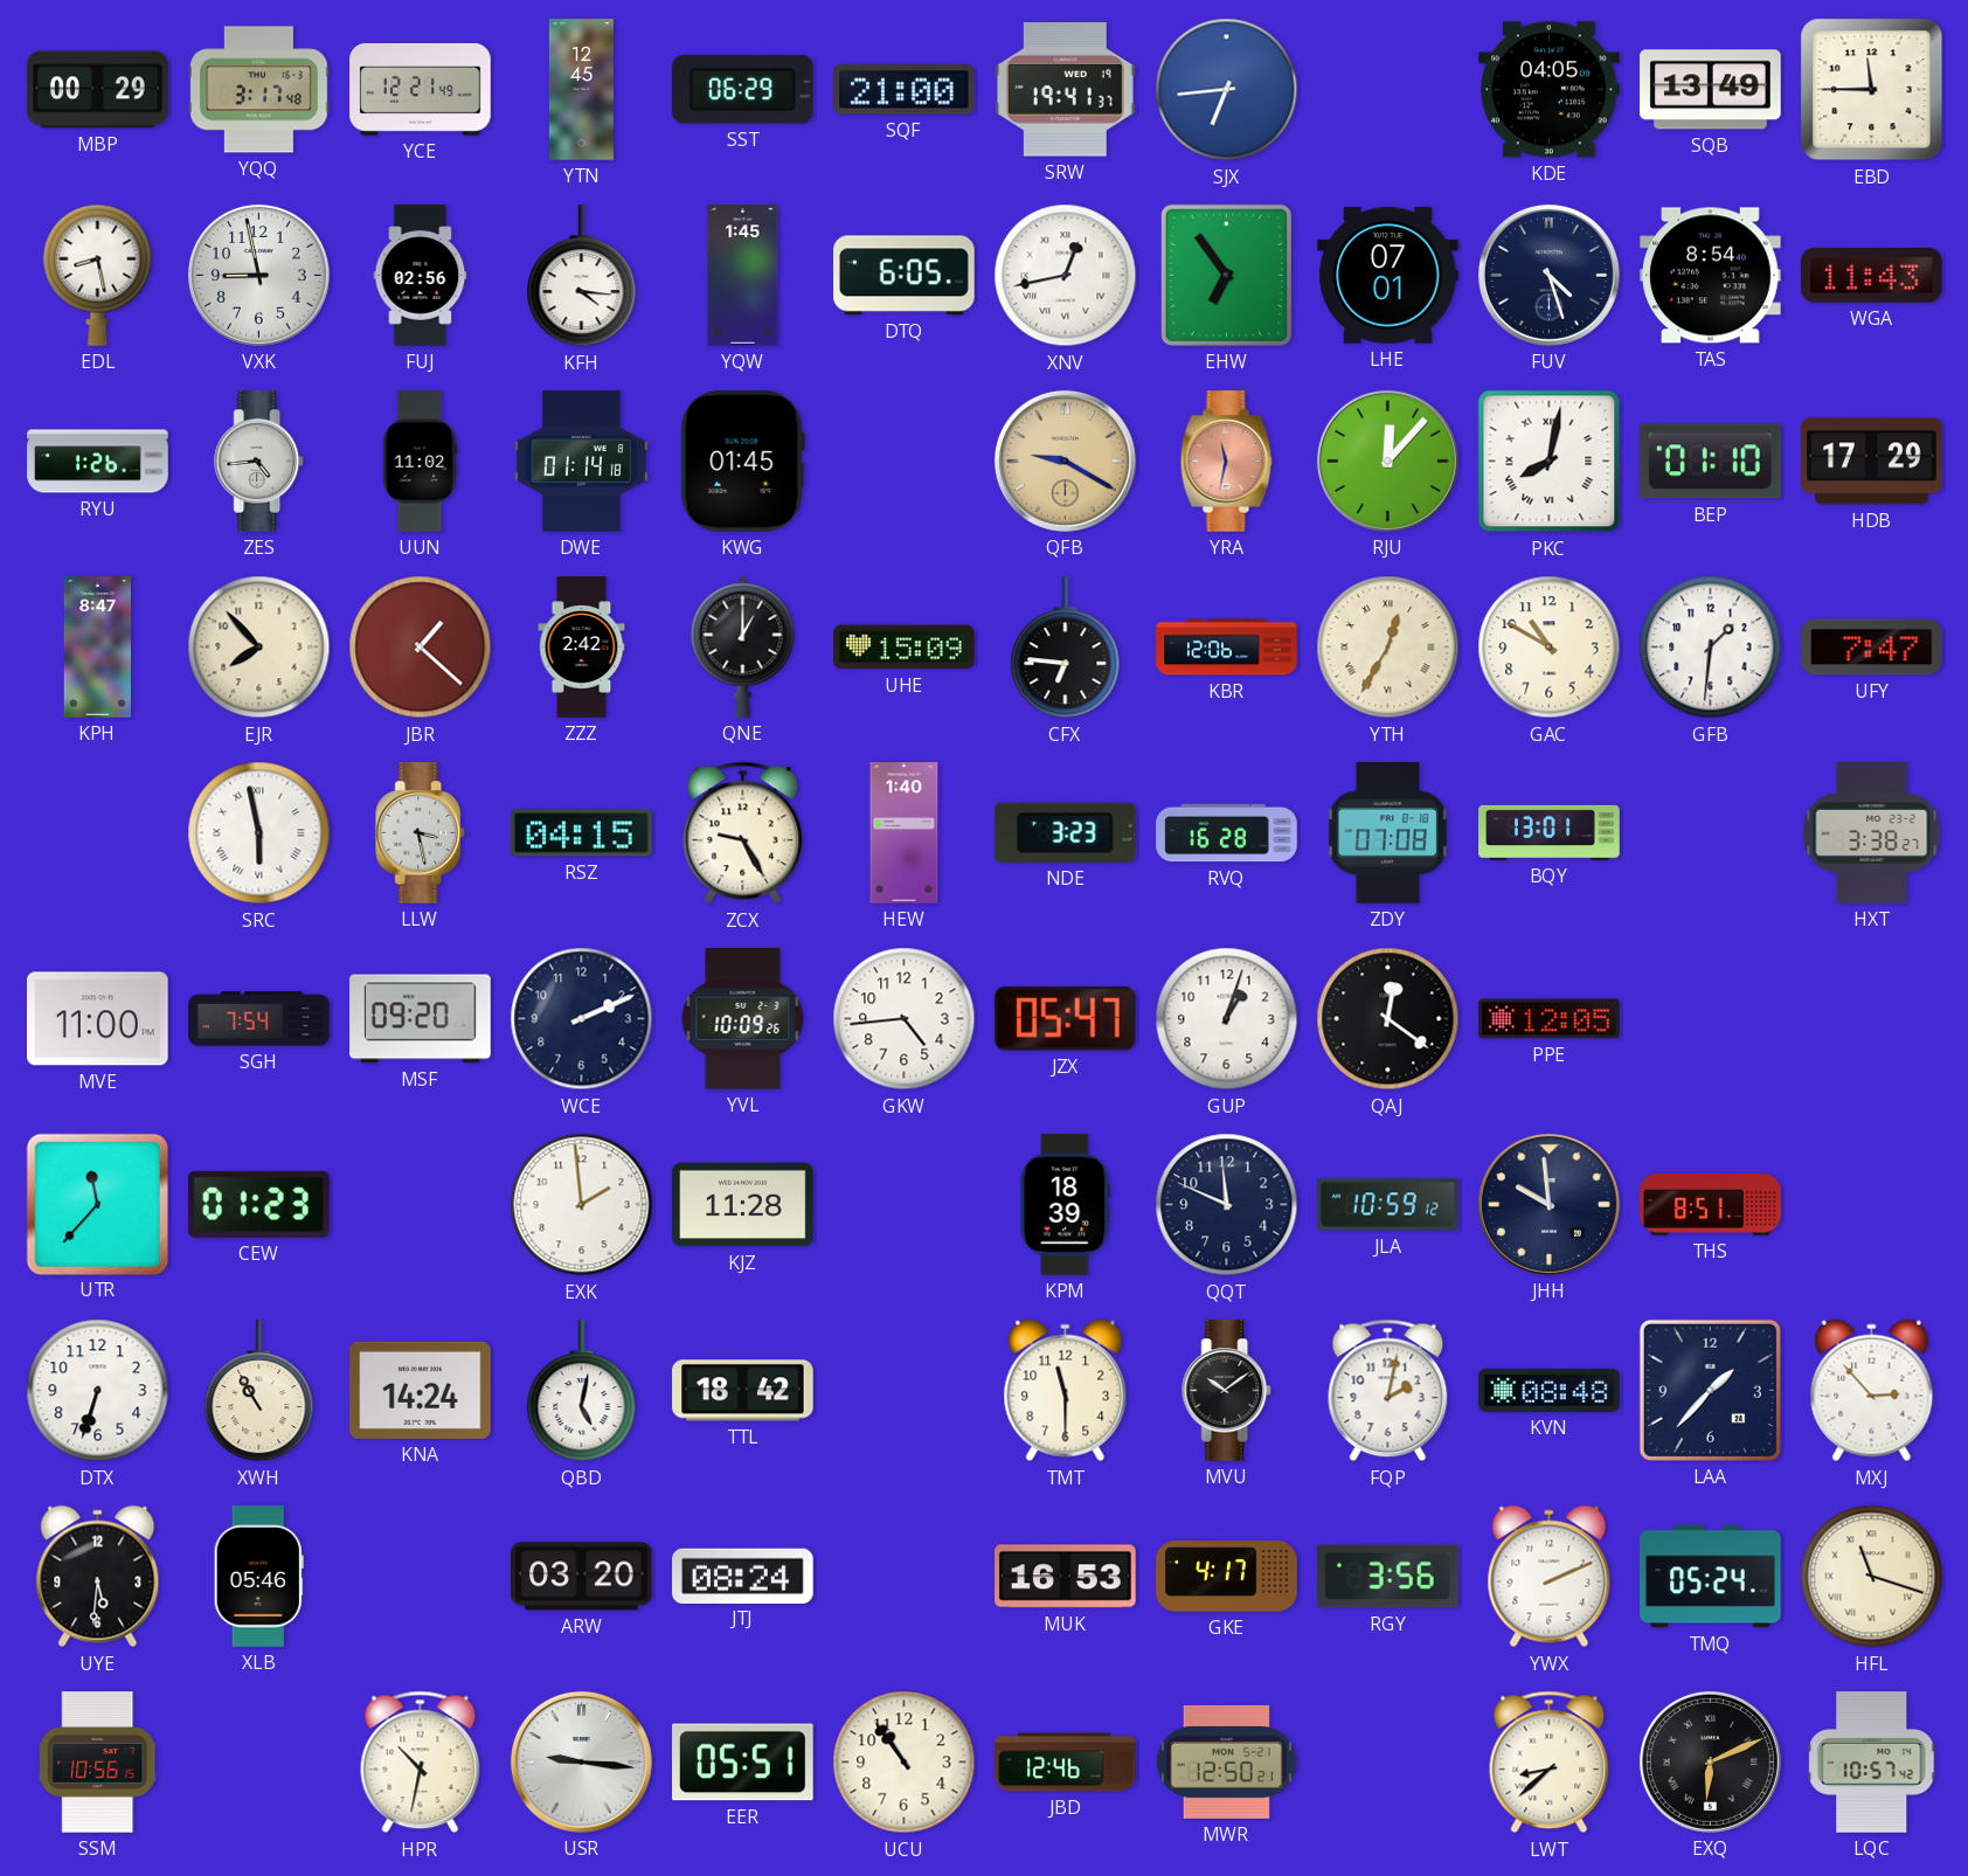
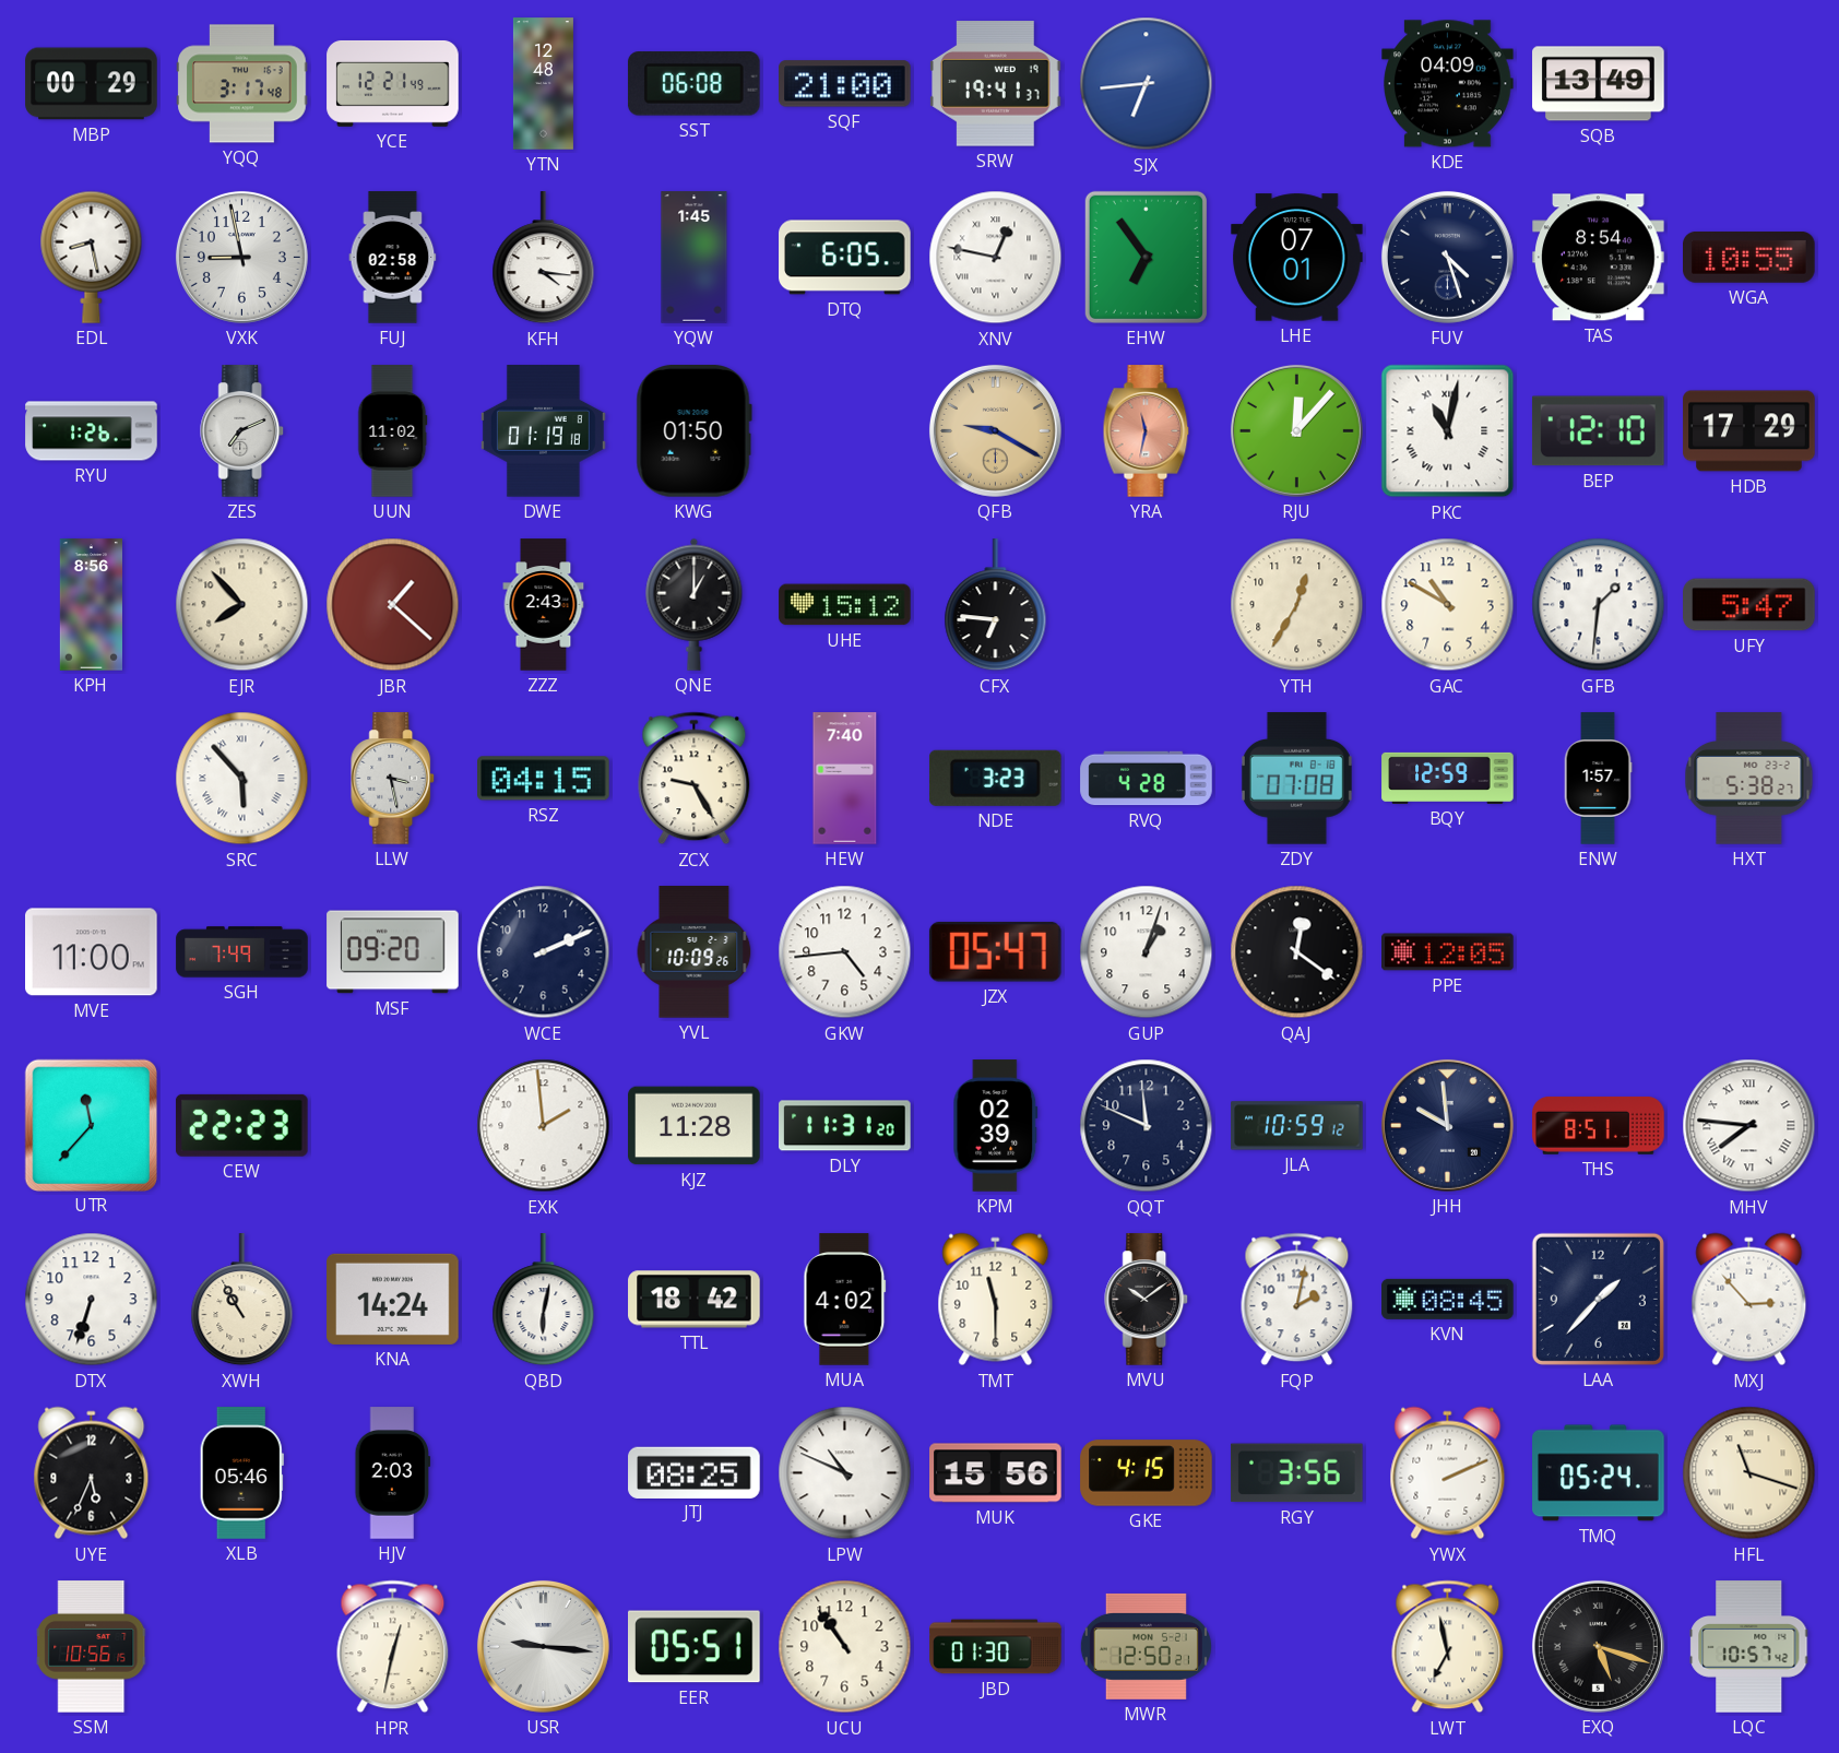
YTN: 12:45 -> 12:48 (543, 84)
SST: 06:29 -> 06:08 (693, 84)
KDE: 04:05 -> 04:09 (1448, 84)
EBD: 11:45 -> none (1872, 90)
FUJ: 02:56 -> 02:58 (393, 258)
XNV: 12:43 -> 12:47 (996, 258)
WGA: 11:43 -> 10:55 (1749, 258)
ZES: 4:44 -> 7:11 (242, 431)
DWE: 01:14 -> 01:19 (543, 431)
KWG: 01:45 -> 01:50 (693, 431)
PKC: 8:02 -> 11:02 (1448, 431)
BEP: 01:10 -> 12:10 (1598, 431)
KPH: 8:47 -> 8:56 (91, 605)
ZZZ: 2:42 -> 2:43 (544, 605)
UHE: 15:09 -> 15:12 (845, 605)
KBR: 12:06 -> none (1227, 648)
YTH numerals: Roman -> Arabic (1297, 605)
UFY: 7:47 -> 5:47 (1749, 605)
SRC: 5:58 -> 5:53 (242, 779)
HEW: 1:40 -> 7:40 (845, 779)
RVQ: 16:28 -> 4:28 (1147, 779)
BQY: 13:01 -> 12:59 (1448, 778)
ENW: none -> 1:57 (1598, 779)
HXT: 3:38 -> 5:38 (1749, 779)
SGH: 7:54 -> 7:49 (242, 952)
CEW: 01:23 -> 22:23 (241, 1125)
DLY: none -> 11:31 (845, 1126)
KPM: 18:39 -> 02:39 (996, 1126)
MHV: none -> 7:46 (1749, 1126)
QBD: 5:02 -> 6:02 (544, 1300)
MUA: none -> 4:02 (845, 1300)
KVN: 08:48 -> 08:45 (1448, 1299)
UYE: 5:31 -> 5:34 (92, 1473)
HJV: none -> 2:03 (393, 1473)
ARW: 03:20 -> none (582, 1577)
JTJ: 08:24 -> 08:25 (695, 1472)
LPW: none -> 10:49 (845, 1473)
MUK: 16:53 -> 15:56 (996, 1473)
GKE: 4:17 -> 4:15 (1147, 1473)
HPR: 10:32 -> 12:32 (393, 1647)
JBD: 12:46 -> 01:30 (996, 1647)
LWT: 8:38 -> 6:58 (1448, 1647)
EXQ: 6:11 -> 5:18 (1598, 1646)
